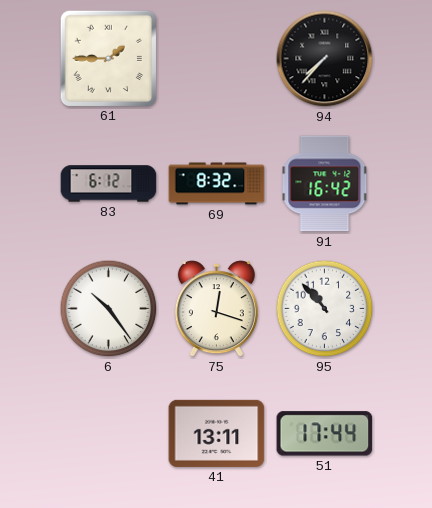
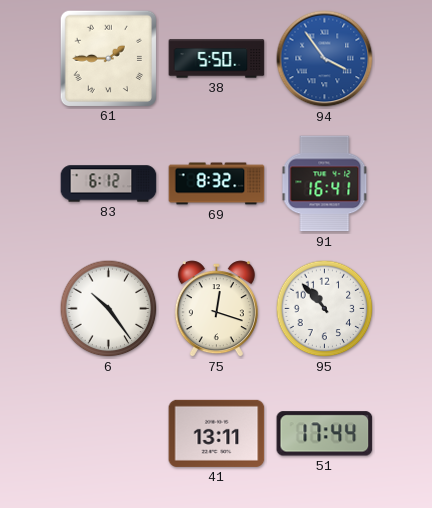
38: none -> 5:50 (217, 59)
94: 7:37 -> 3:54 (325, 59)
94 dial: black -> blue (325, 59)
91: 16:42 -> 16:41 (325, 184)
